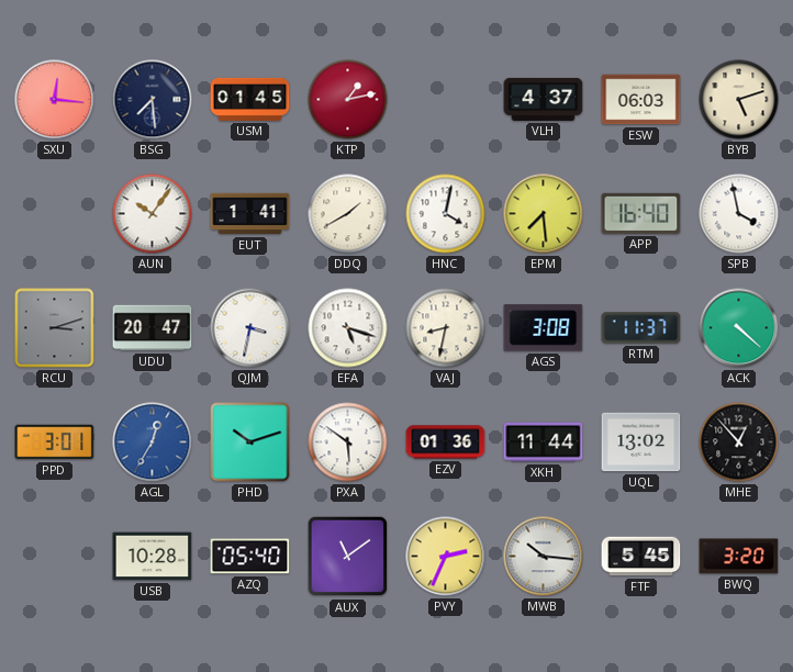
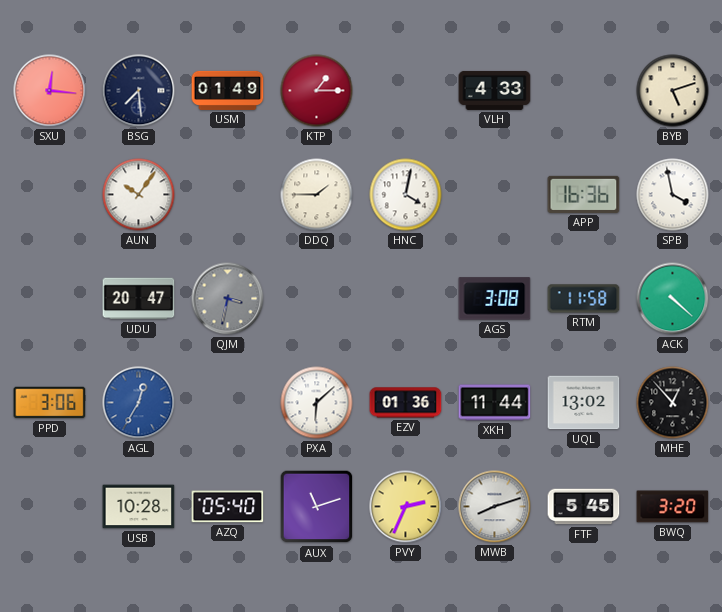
USM: 01:45 -> 01:49 (228, 90)
KTP: 1:13 -> 1:15 (317, 91)
VLH: 4:37 -> 4:33 (495, 90)
ESW: 06:03 -> none (641, 100)
EUT: 1:41 -> none (250, 214)
DDQ: 1:40 -> 1:45 (317, 195)
EPM: 7:29 -> none (544, 214)
APP: 16:40 -> 16:36 (584, 194)
RCU: 3:12 -> none (55, 328)
QJM dial: white -> grey (228, 299)
EFA: 5:18 -> none (348, 328)
VAJ: 8:32 -> none (446, 328)
RTM: 11:37 -> 11:58 (584, 299)
PPD: 3:01 -> 3:06 (50, 403)
PHD: 10:12 -> none (250, 443)
PXA: 5:51 -> 6:08 (317, 403)
AUX: 11:09 -> 11:12 (317, 507)
MWB: 10:16 -> 8:12 (495, 507)
